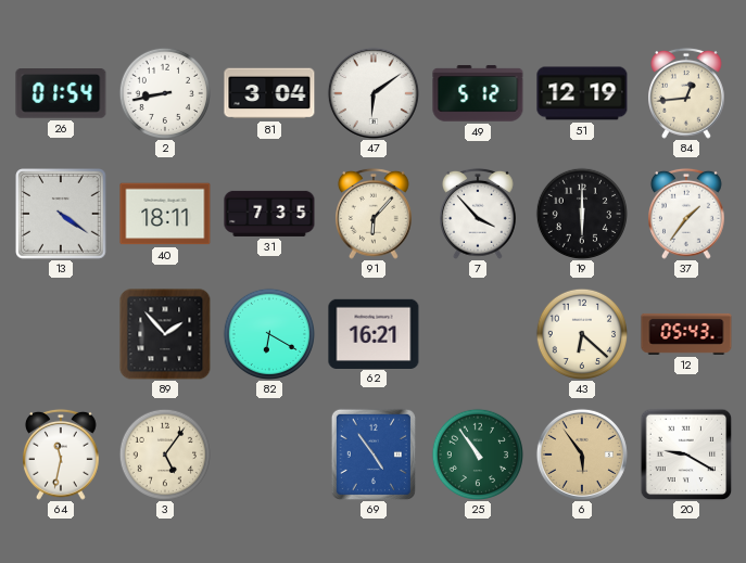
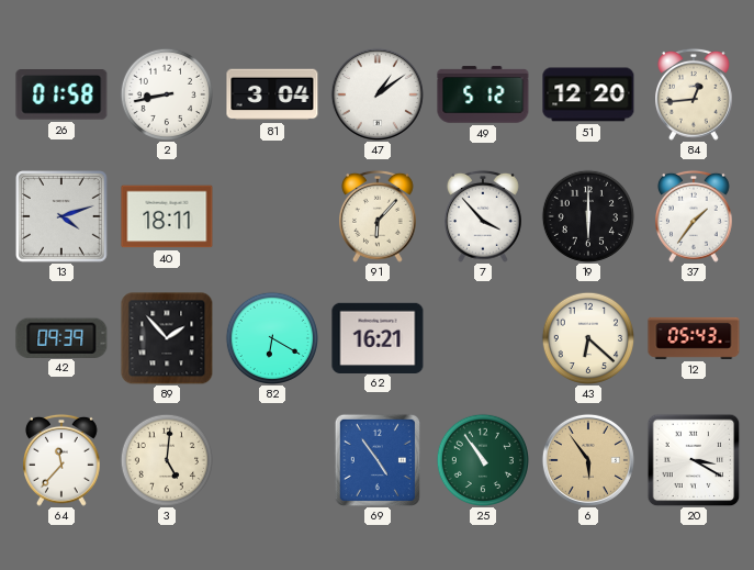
26: 01:54 -> 01:58 (61, 96)
47: 6:09 -> 1:09 (378, 94)
51: 12:19 -> 12:20 (588, 94)
13: 4:21 -> 4:12 (61, 216)
31: 7:35 -> none (269, 214)
42: none -> 09:39 (61, 337)
64: 11:32 -> 11:37 (63, 460)
3: 5:06 -> 5:01 (166, 459)
20: 9:20 -> 3:20 (694, 460)
